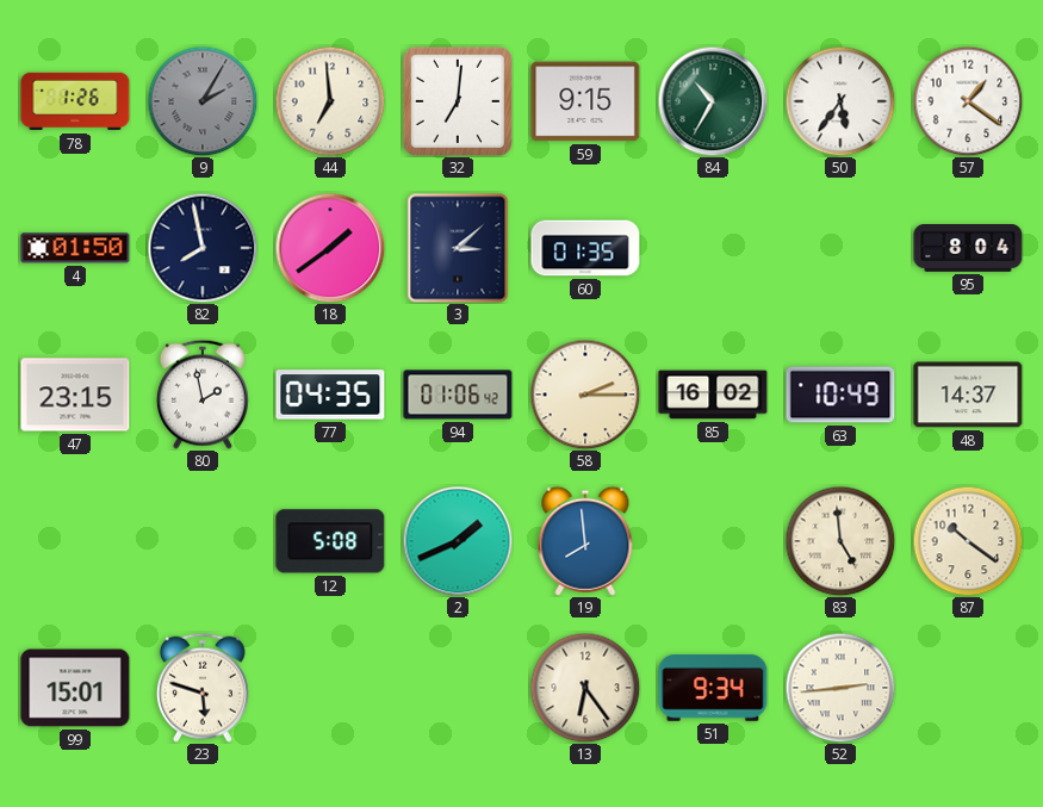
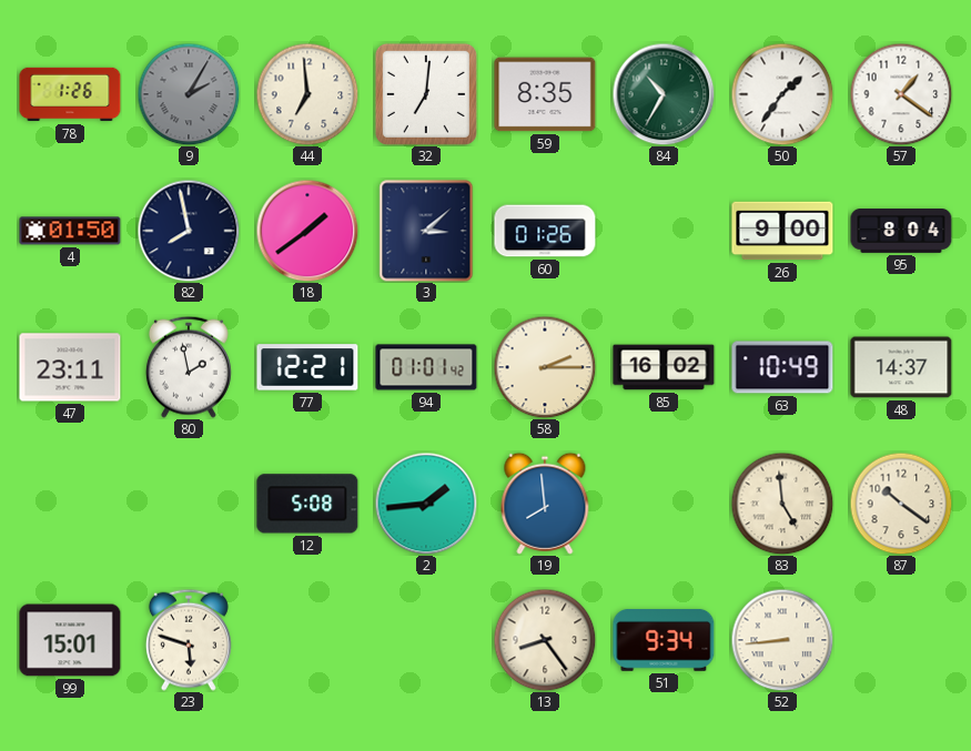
59: 9:15 -> 8:35 (545, 94)
50: 5:36 -> 1:36 (782, 94)
60: 01:35 -> 01:26 (545, 231)
26: none -> 9:00 (782, 231)
47: 23:15 -> 23:11 (70, 367)
77: 04:35 -> 12:21 (307, 367)
94: 01:06 -> 01:01 (426, 367)
2: 1:41 -> 1:44 (426, 504)
13: 6:24 -> 8:24 (545, 640)
52: 2:44 -> 8:44 (782, 640)
